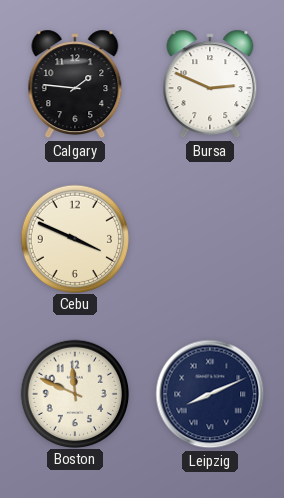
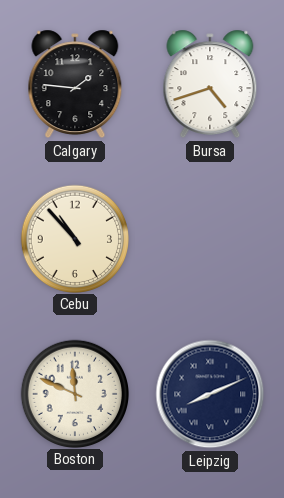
Bursa: 2:49 -> 4:42 (210, 84)
Cebu: 3:49 -> 10:53 (74, 238)
